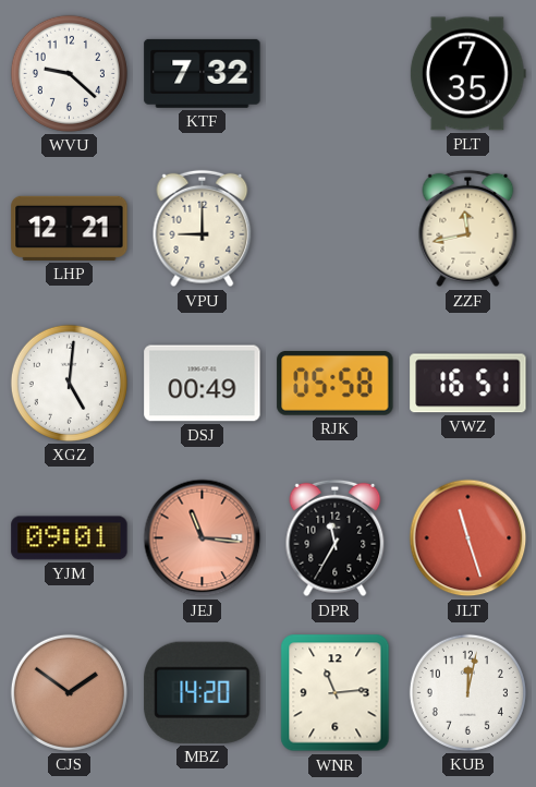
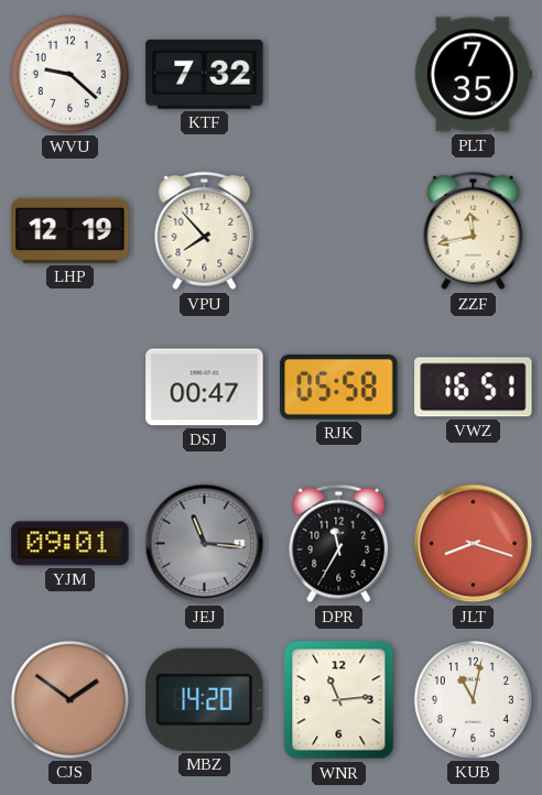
LHP: 12:21 -> 12:19 (71, 230)
VPU: 9:00 -> 7:53 (205, 231)
XGZ: 5:01 -> none (69, 383)
DSJ: 00:49 -> 00:47 (205, 388)
JEJ dial: salmon -> grey (205, 544)
JLT: 11:27 -> 8:18 (474, 544)
KUB: 12:02 -> 11:02 (473, 699)
